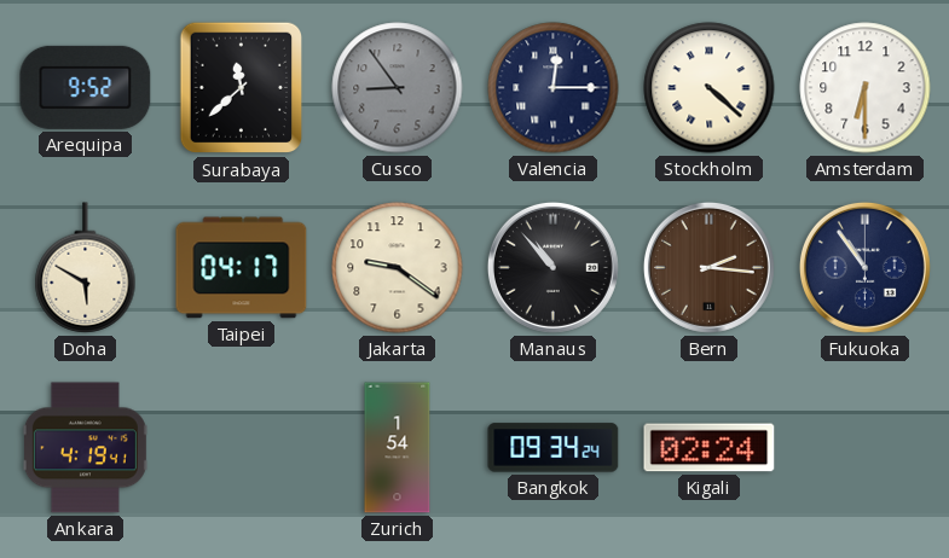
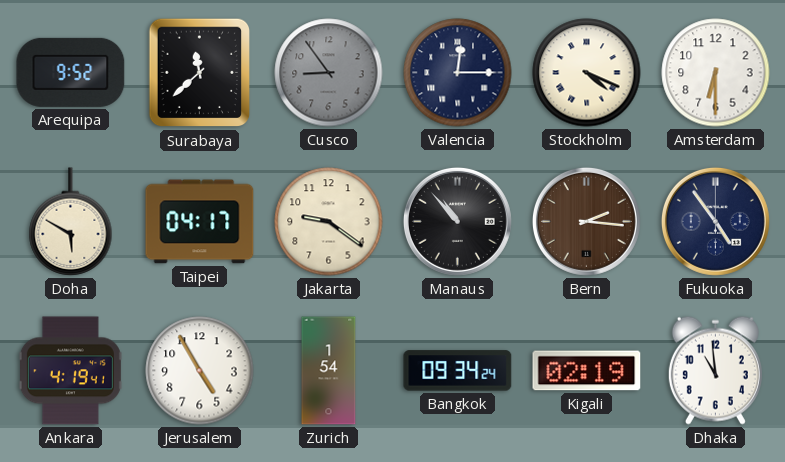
Stockholm: 4:22 -> 4:19 (587, 73)
Fukuoka: 10:54 -> 4:54 (715, 221)
Jerusalem: none -> 4:55 (200, 371)
Kigali: 02:24 -> 02:19 (587, 371)
Dhaka: none -> 10:59 (715, 370)
